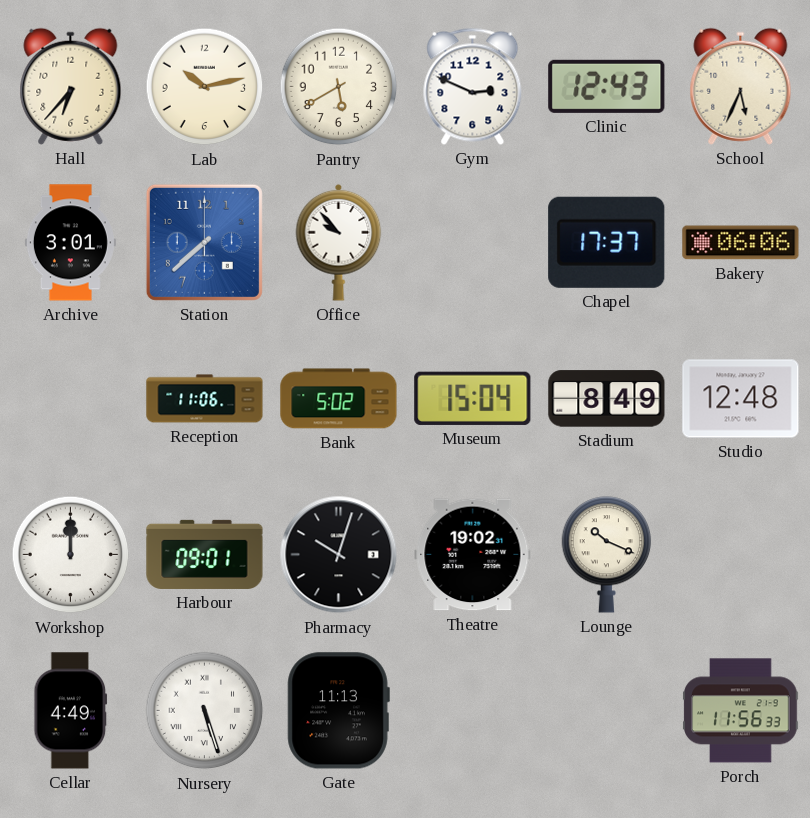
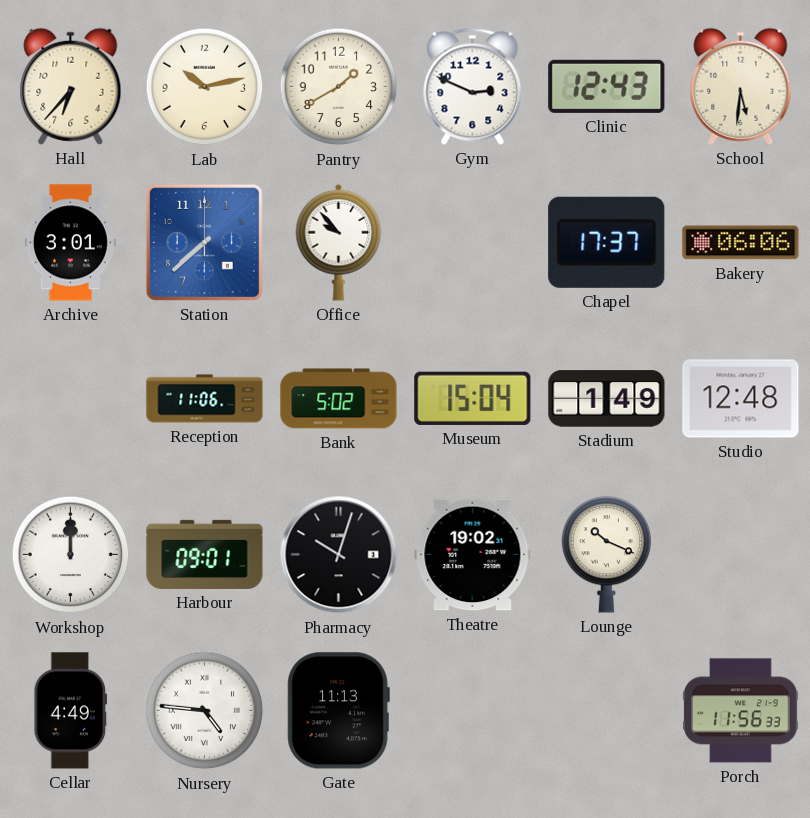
Pantry: 5:40 -> 1:40 (339, 87)
School: 5:34 -> 5:31 (741, 86)
Stadium: 8:49 -> 1:49 (607, 399)
Nursery: 5:27 -> 4:46 (205, 711)
